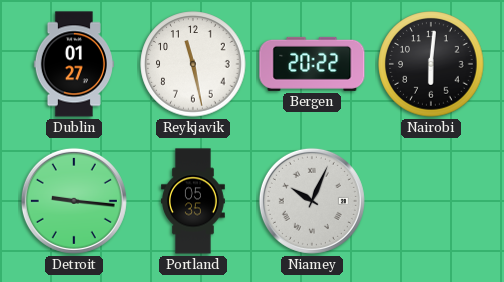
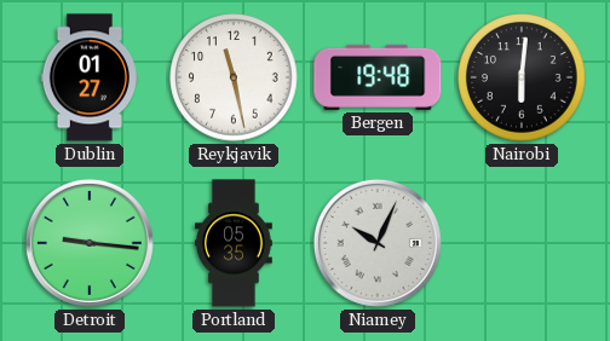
Bergen: 20:22 -> 19:48 (378, 77)
